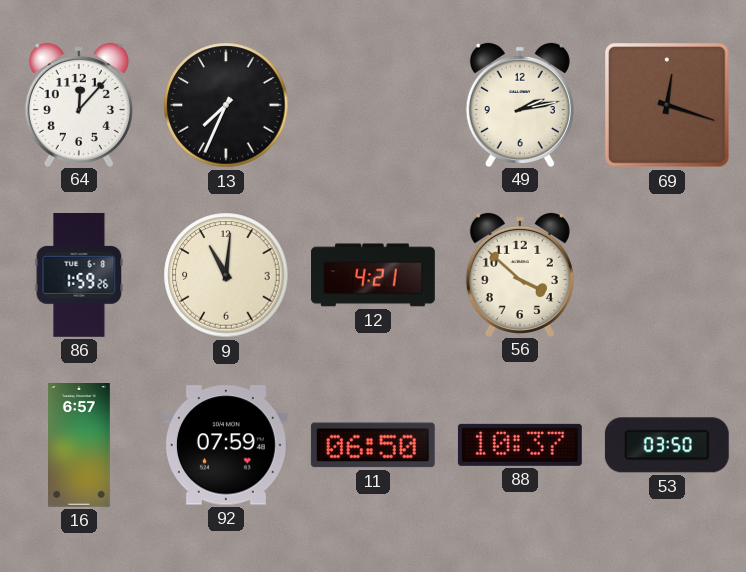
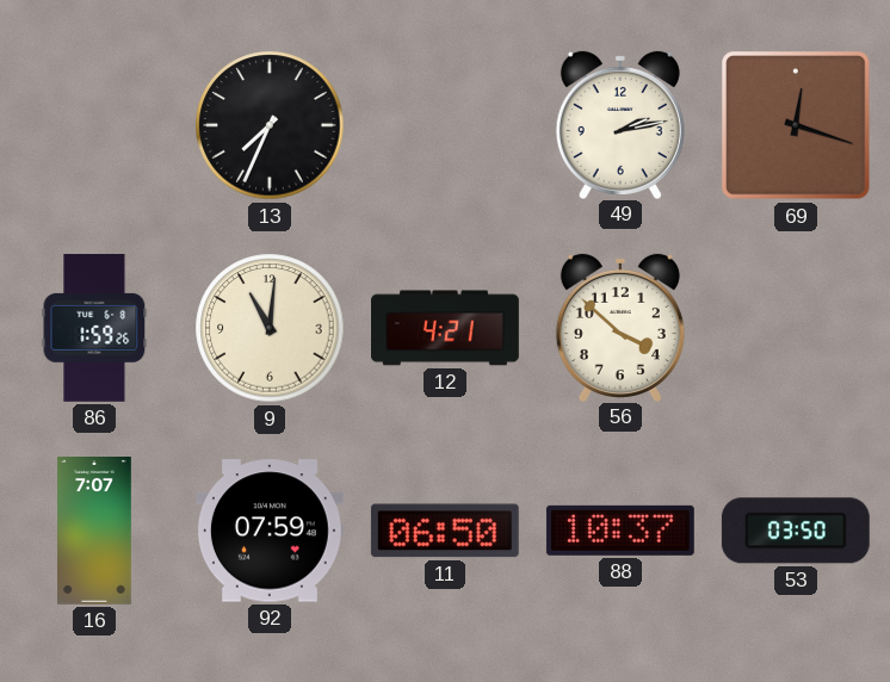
64: 12:07 -> none (79, 104)
16: 6:57 -> 7:07 (95, 532)
